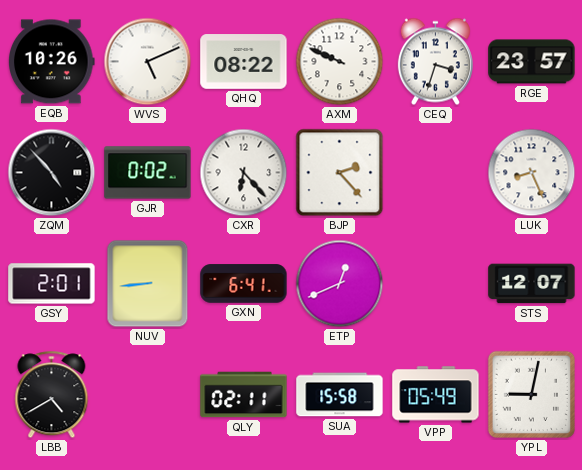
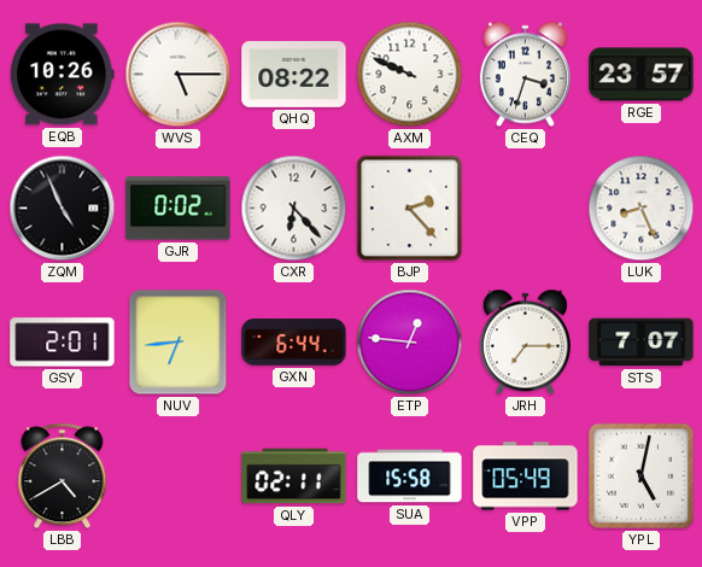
WVS: 5:11 -> 5:15 (179, 75)
ZQM: 4:53 -> 4:56 (63, 209)
NUV: 8:44 -> 6:44 (179, 343)
GXN: 6:41 -> 6:44 (294, 343)
ETP: 12:41 -> 12:46 (410, 343)
JRH: none -> 7:15 (525, 343)
STS: 12:07 -> 7:07 (642, 343)
YPL: 9:02 -> 5:02 (640, 475)
